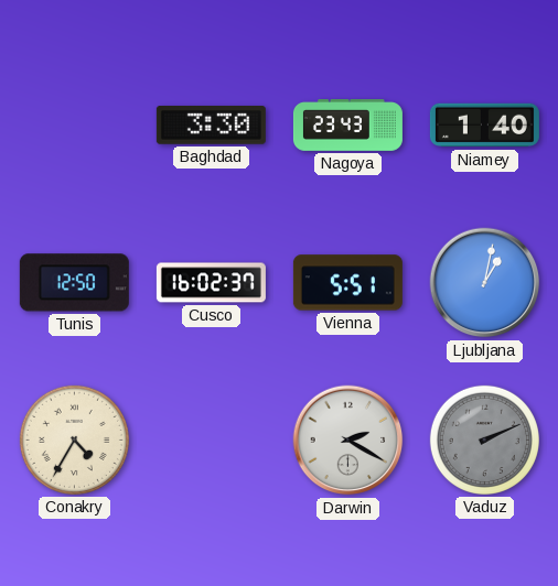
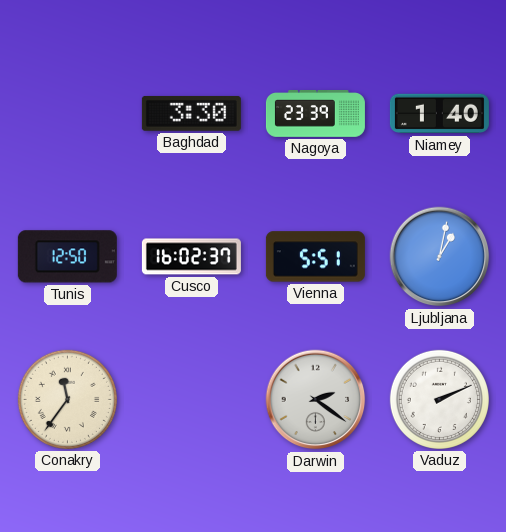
Nagoya: 23:43 -> 23:39 (315, 114)
Conakry: 4:35 -> 11:36 (67, 399)
Darwin: 2:20 -> 2:21 (316, 400)
Vaduz dial: grey -> white (439, 399)
